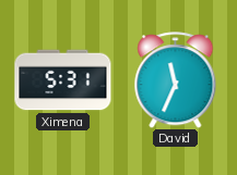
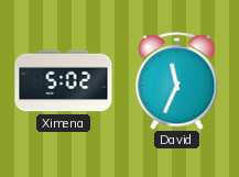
Ximena: 5:31 -> 5:02 (64, 81)
